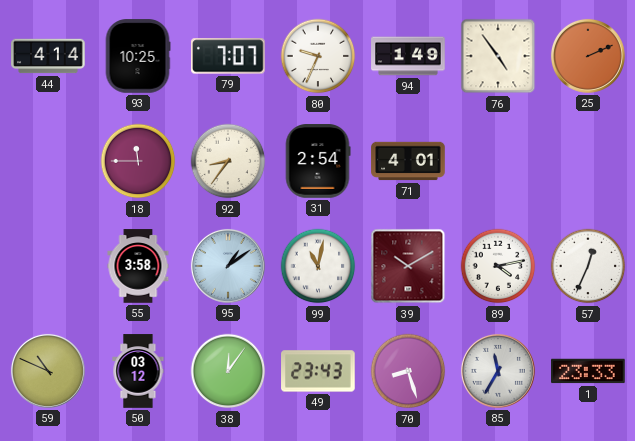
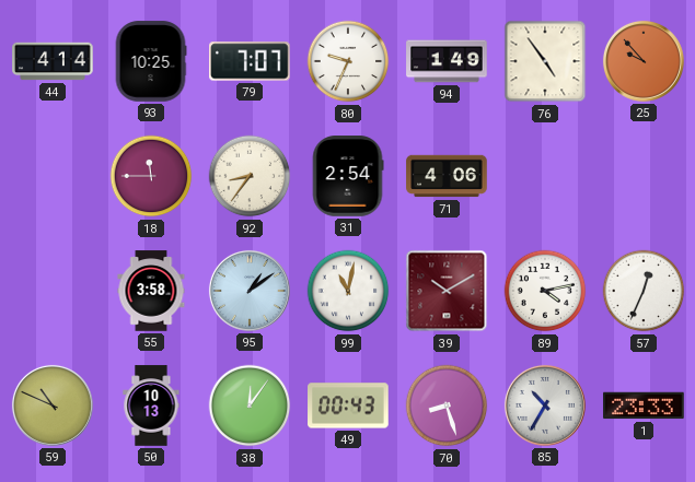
25: 2:11 -> 9:53 (644, 61)
71: 4:01 -> 4:06 (447, 176)
50: 03:12 -> 10:13 (151, 405)
49: 23:43 -> 00:43 (348, 405)
85: 11:35 -> 10:35 (545, 405)
